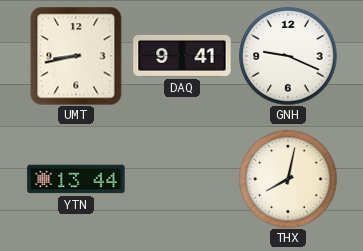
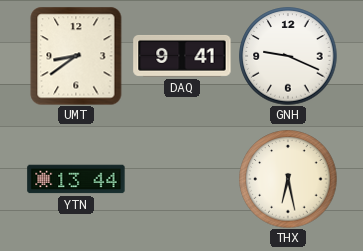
UMT: 8:43 -> 8:39 (76, 56)
THX: 8:02 -> 6:28 (288, 179)
